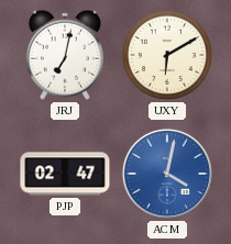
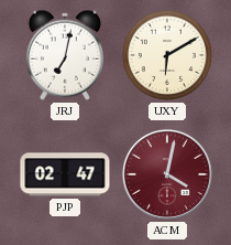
ACM dial: blue -> burgundy (167, 174)
